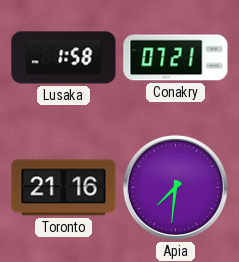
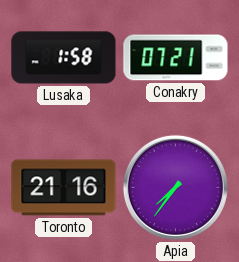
Apia: 7:31 -> 7:36 (175, 187)
